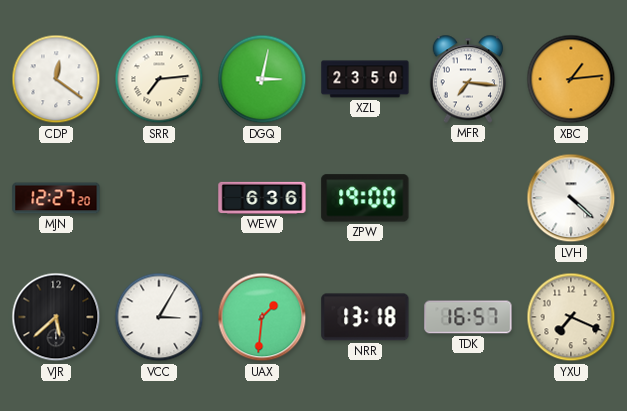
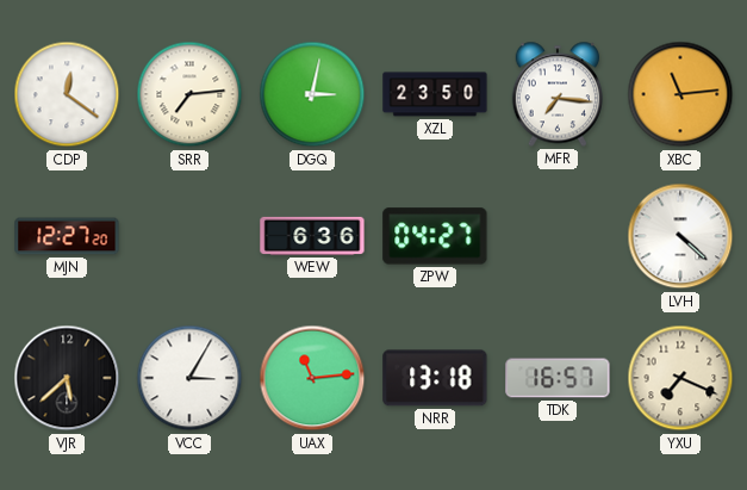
XBC: 1:14 -> 11:14 (680, 94)
ZPW: 19:00 -> 04:27 (435, 236)
UAX: 1:31 -> 11:14 (312, 378)
